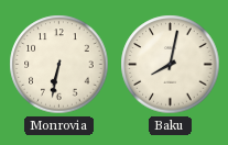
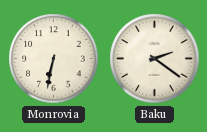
Baku: 8:02 -> 2:21 (155, 59)
